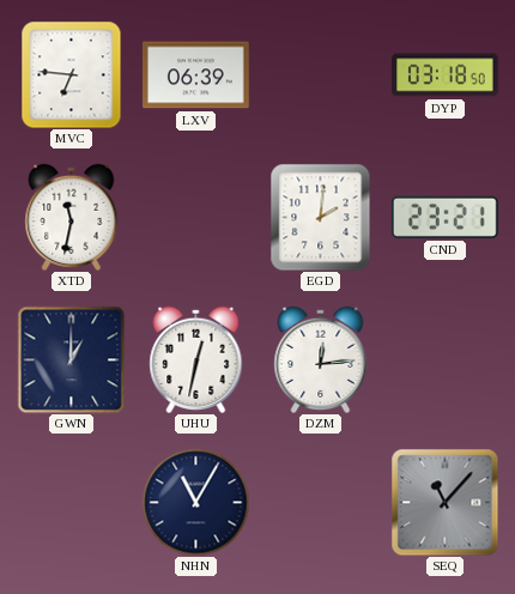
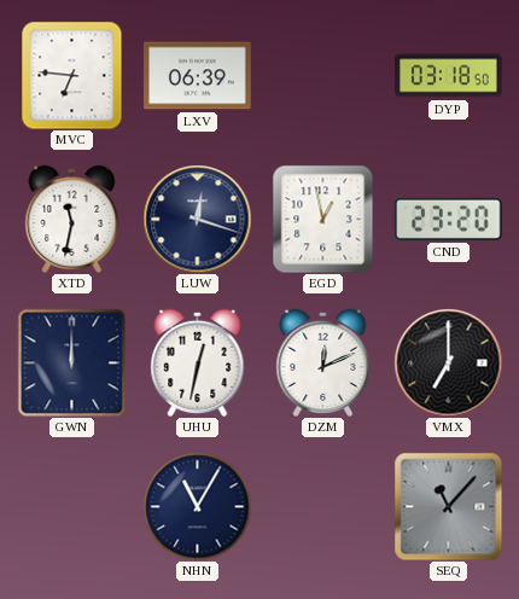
LUW: none -> 12:18 (197, 219)
EGD: 2:01 -> 12:58 (323, 219)
CND: 23:21 -> 23:20 (448, 219)
GWN: 1:00 -> 12:00 (71, 362)
DZM: 12:14 -> 12:11 (323, 362)
VMX: none -> 7:00 (448, 362)
